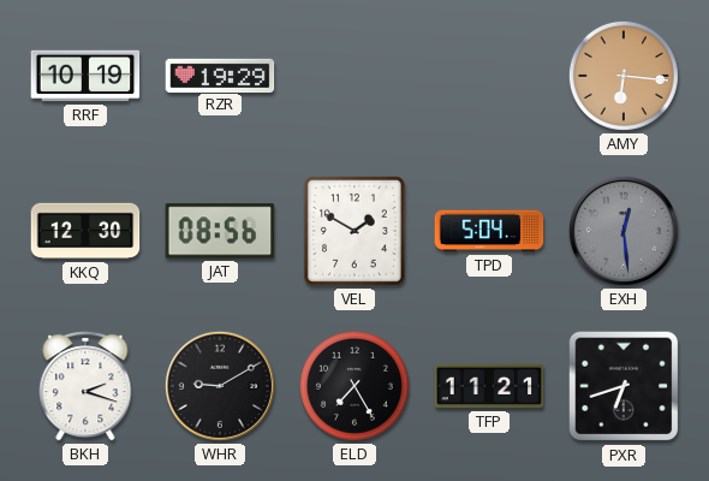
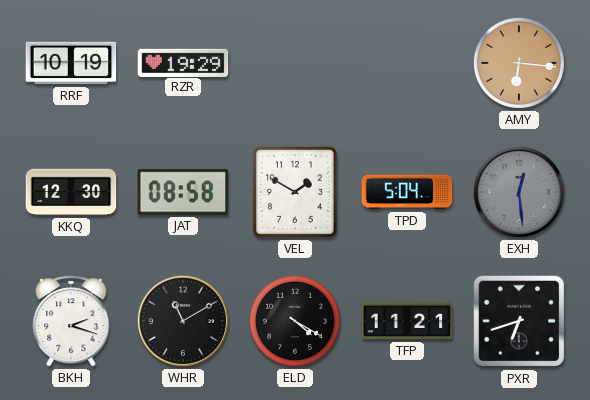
JAT: 08:56 -> 08:58 (183, 192)
WHR: 9:10 -> 11:10 (183, 321)
ELD: 7:25 -> 4:20 (295, 321)
